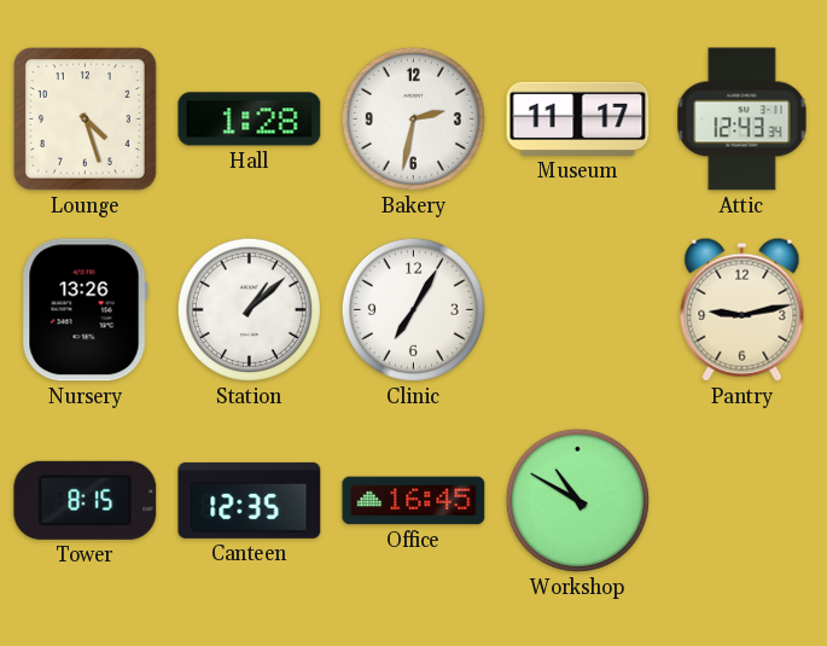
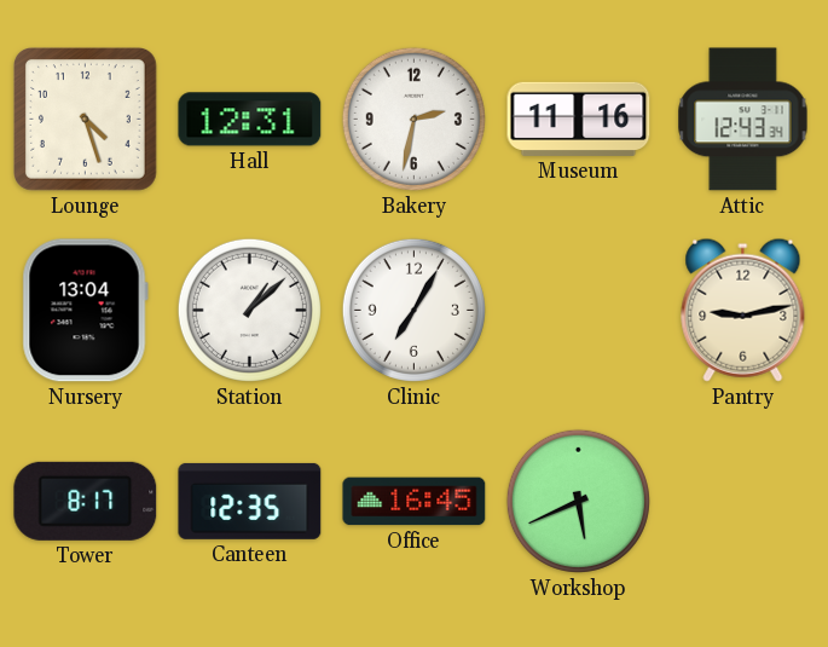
Hall: 1:28 -> 12:31 (250, 120)
Museum: 11:17 -> 11:16 (579, 119)
Nursery: 13:26 -> 13:04 (85, 311)
Tower: 8:15 -> 8:17 (86, 501)
Workshop: 10:50 -> 5:41 (578, 501)
